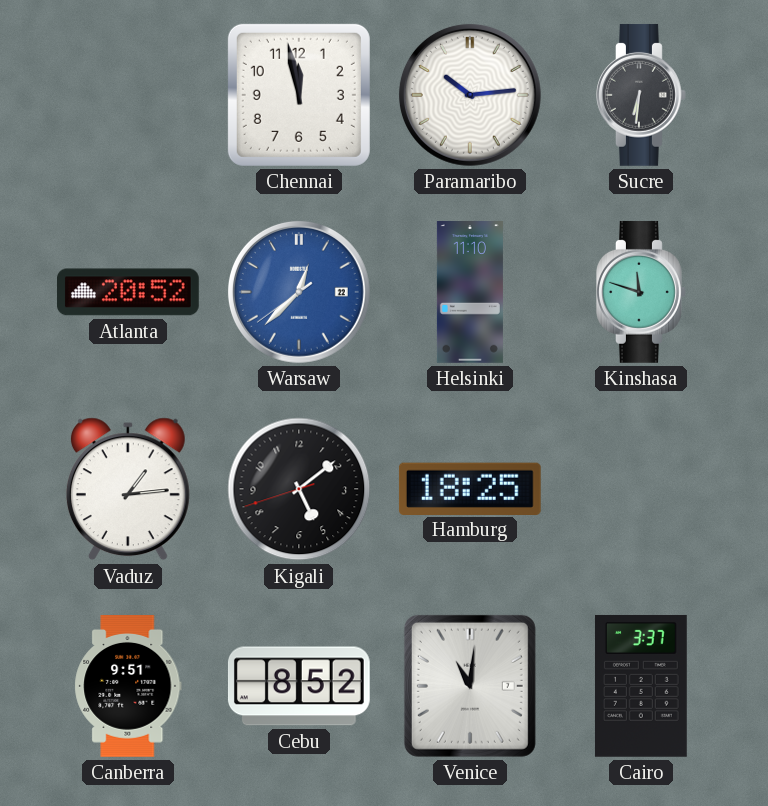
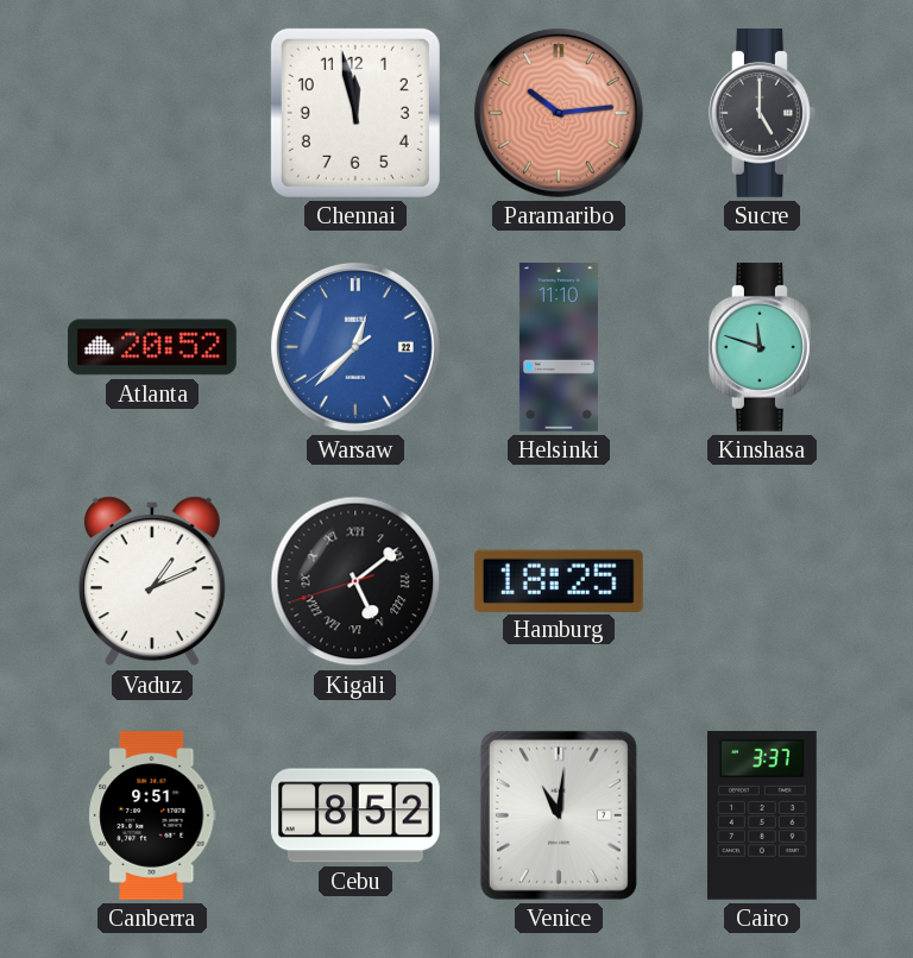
Paramaribo dial: white -> salmon (559, 113)
Sucre: 6:31 -> 5:00 (763, 113)
Vaduz: 1:14 -> 1:11 (152, 581)
Kigali numerals: Arabic -> Roman (355, 581)
